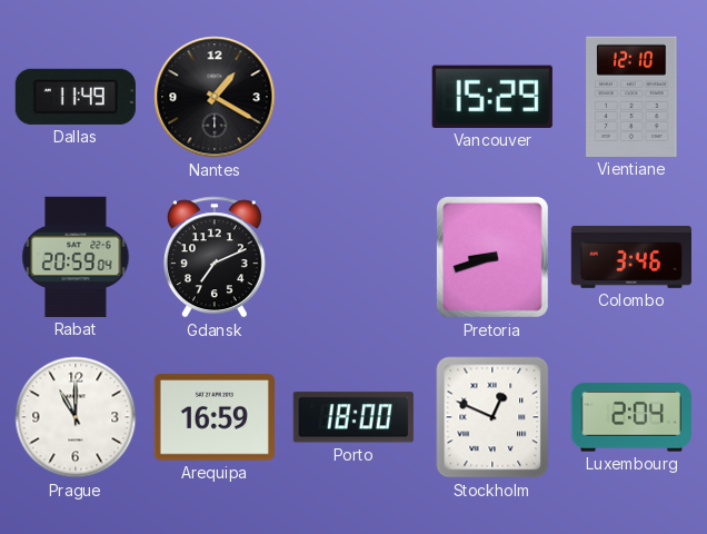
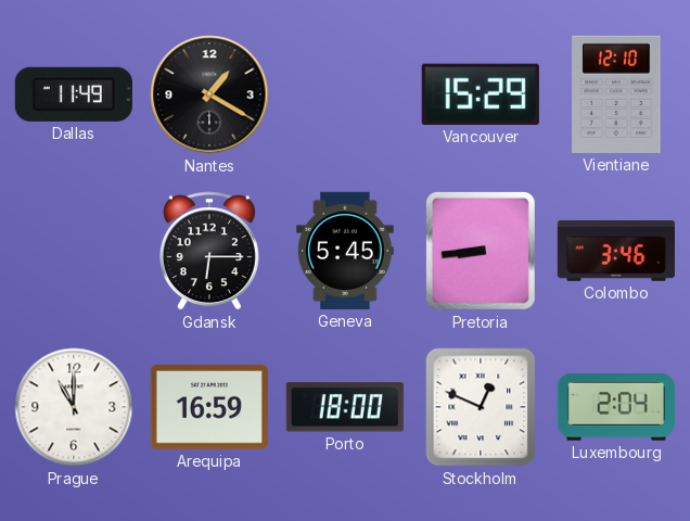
Rabat: 20:59 -> none (76, 257)
Gdansk: 7:11 -> 6:15 (209, 251)
Geneva: none -> 5:45 (345, 251)
Pretoria: 8:42 -> 8:44 (481, 251)
